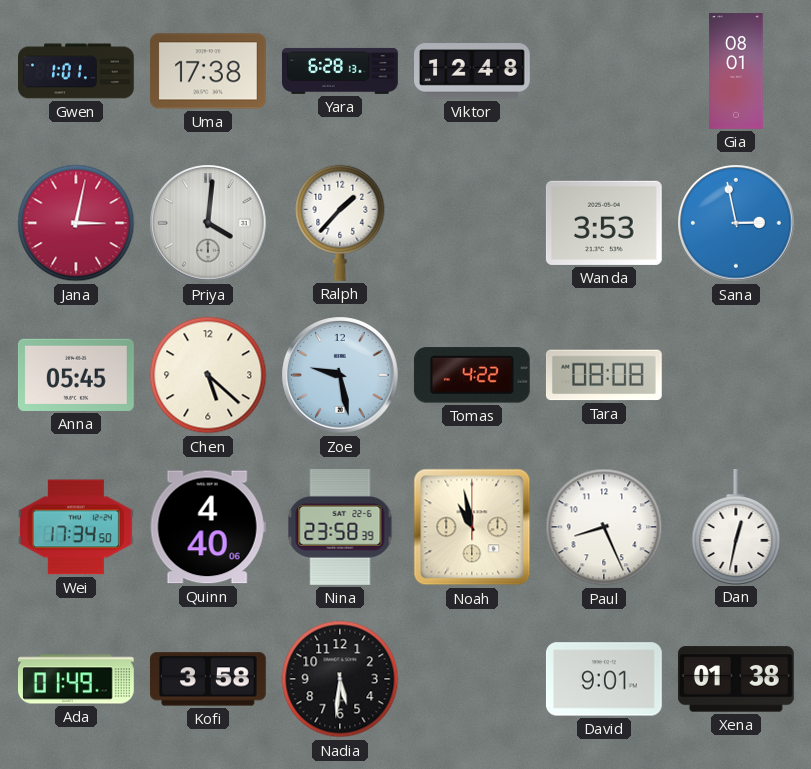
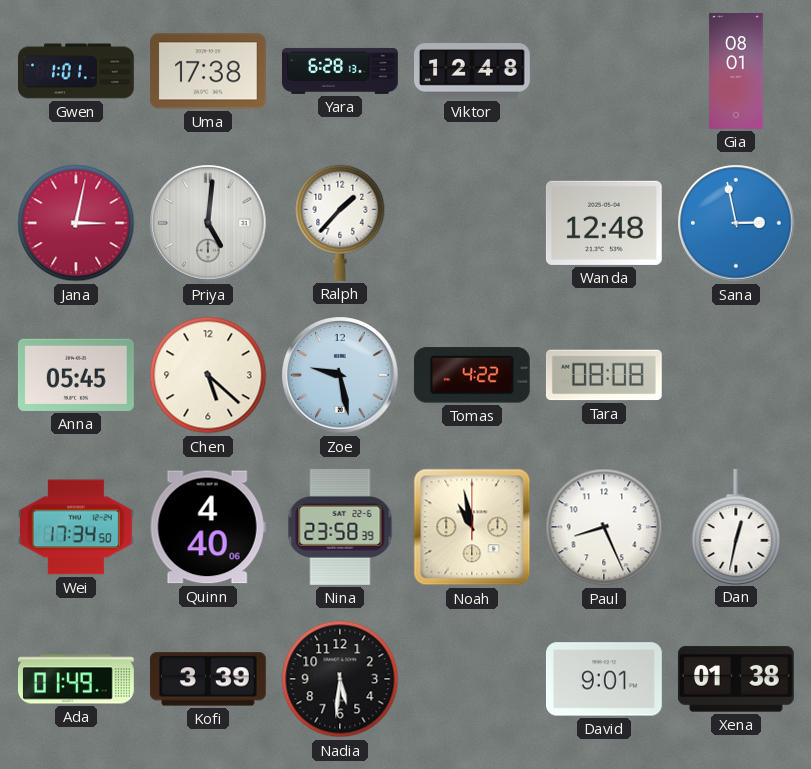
Priya: 4:01 -> 5:01 (208, 223)
Wanda: 3:53 -> 12:48 (604, 223)
Kofi: 3:58 -> 3:39 (208, 679)
